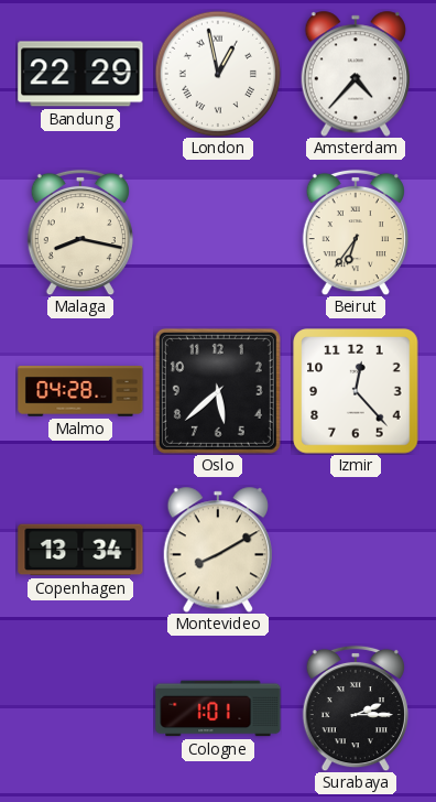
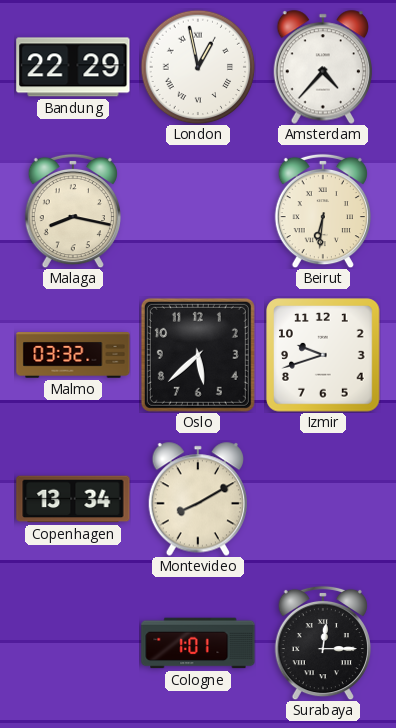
Beirut: 6:36 -> 6:31 (323, 211)
Malmo: 04:28 -> 03:32 (73, 355)
Izmir: 12:23 -> 9:42 (323, 355)
Surabaya: 2:15 -> 12:15 (323, 643)
